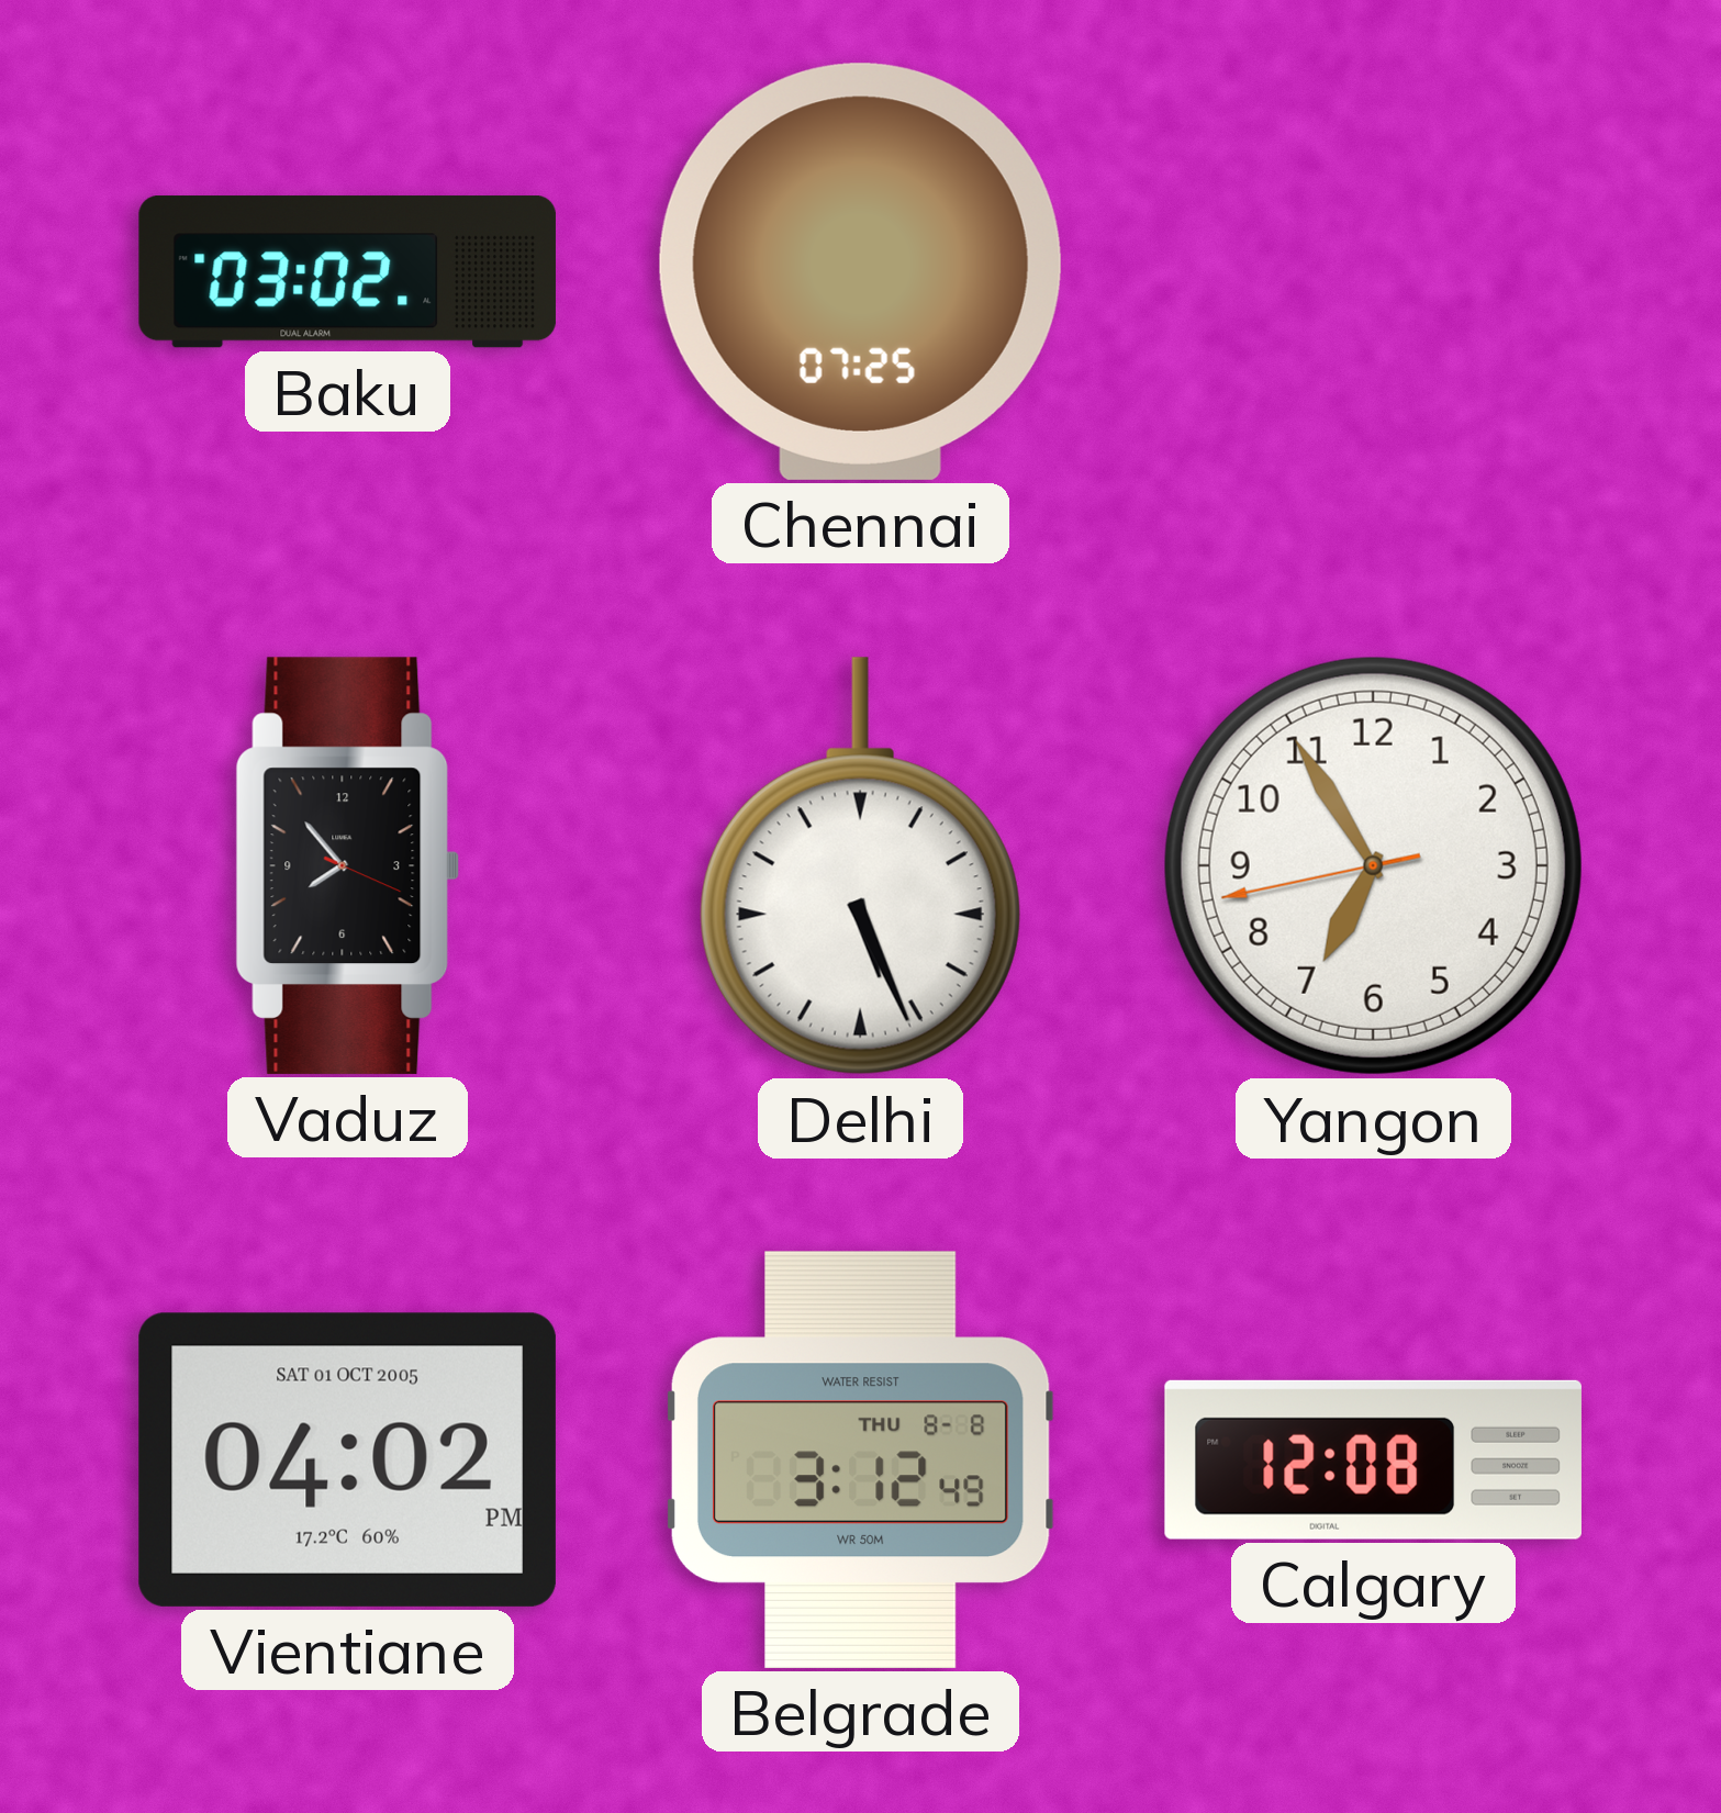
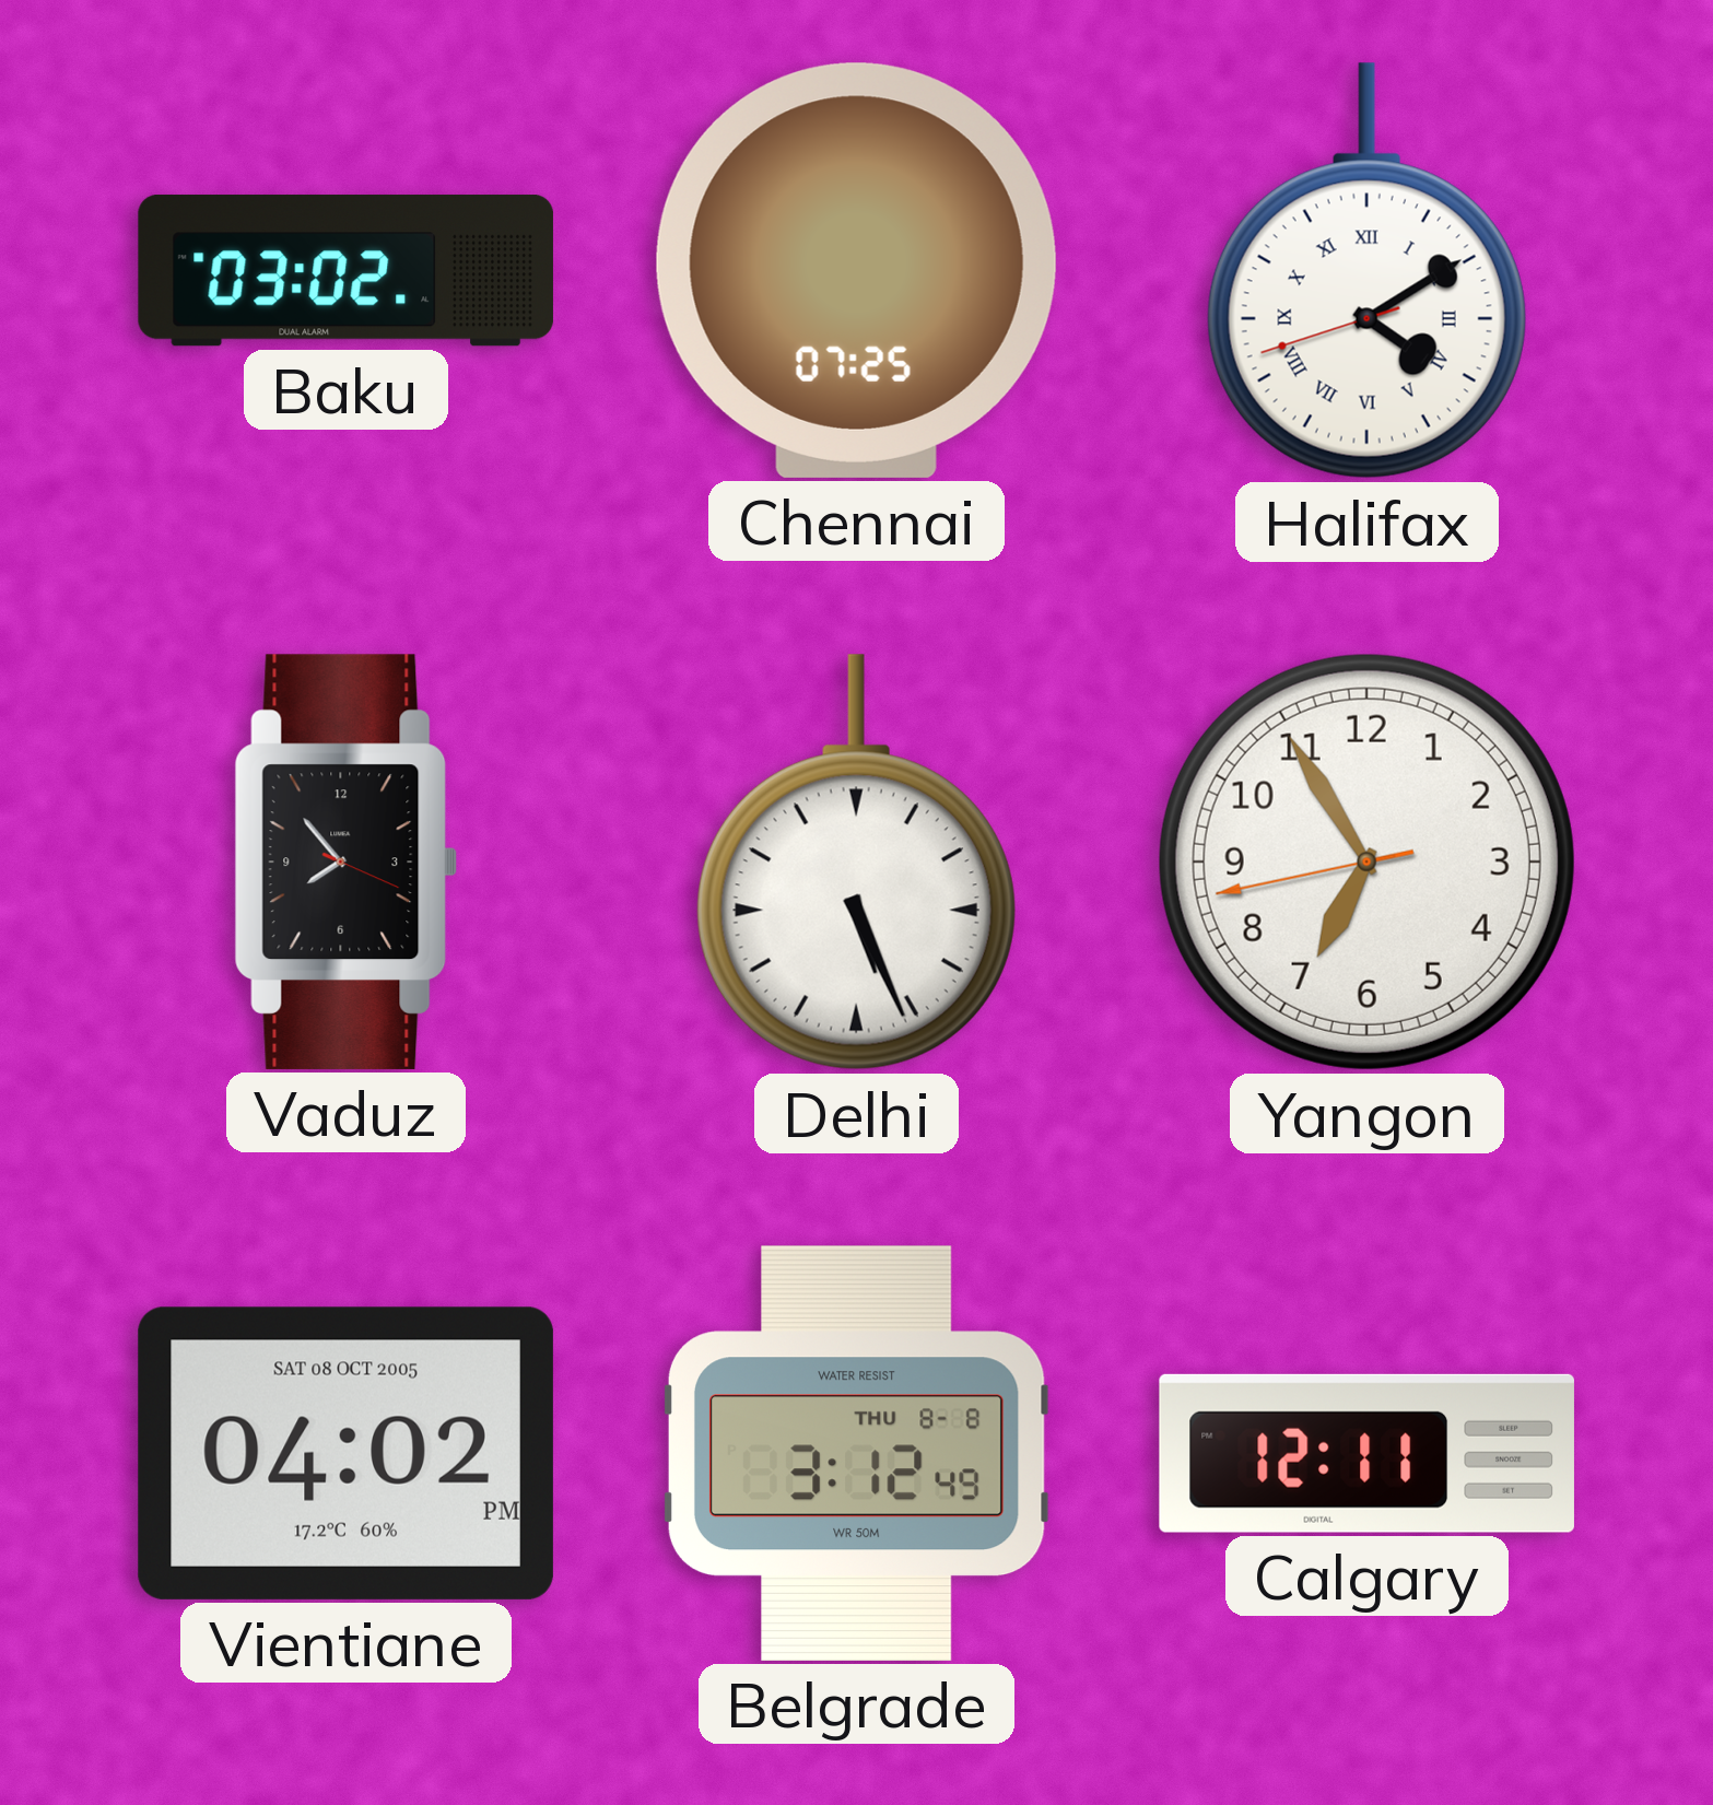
Halifax: none -> 4:09 (1366, 271)
Vientiane date: SAT 01 OCT 2005 -> SAT 08 OCT 2005 (345, 1453)
Calgary: 12:08 -> 12:11 (1366, 1453)
